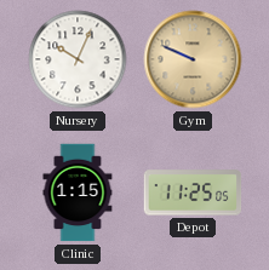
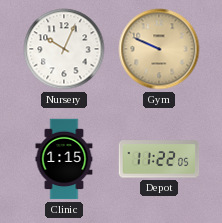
Depot: 11:25 -> 11:22 (159, 159)
